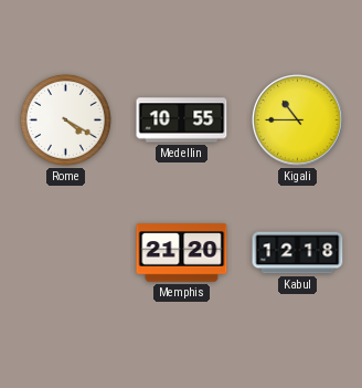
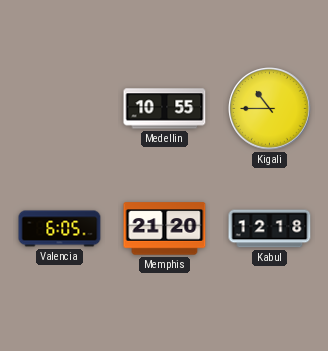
Rome: 4:20 -> none (65, 119)
Valencia: none -> 6:05 (60, 229)
